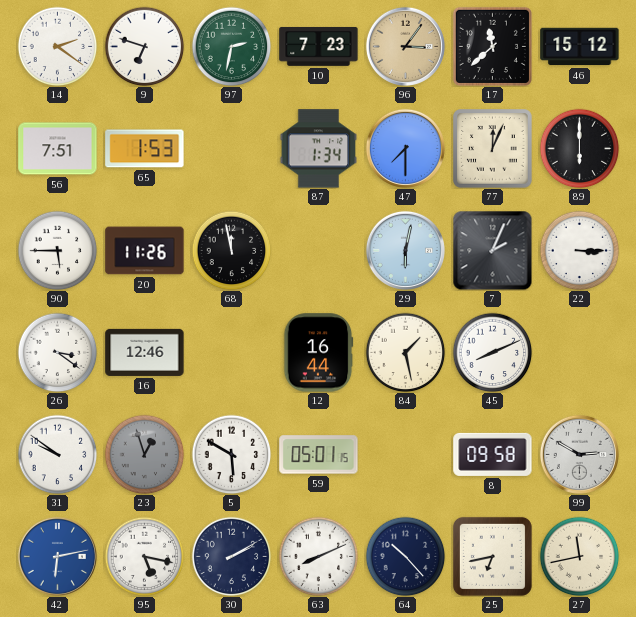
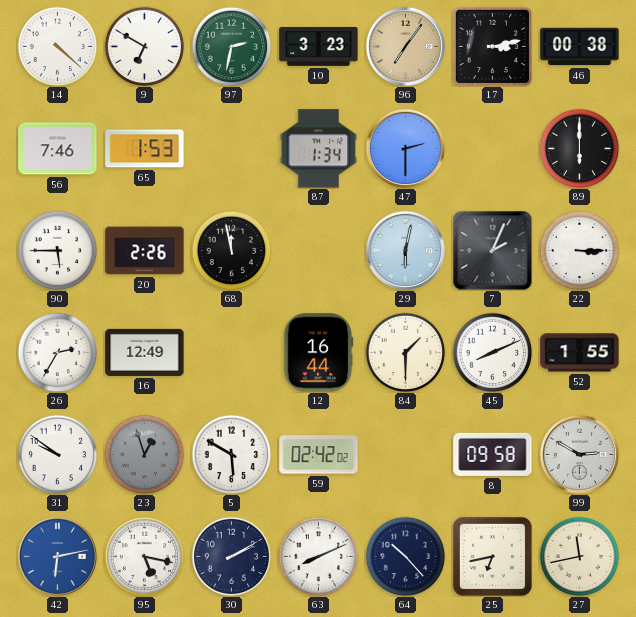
14: 2:21 -> 4:22 (57, 46)
9: 6:48 -> 6:50 (144, 46)
10: 7:23 -> 3:23 (319, 46)
96: 3:06 -> 7:06 (405, 46)
17: 11:38 -> 3:13 (492, 46)
46: 15:12 -> 00:38 (580, 47)
56: 7:51 -> 7:46 (58, 149)
47: 7:30 -> 2:30 (405, 148)
77: 12:04 -> none (493, 149)
20: 11:26 -> 2:26 (145, 251)
26: 3:21 -> 2:35 (57, 352)
16: 12:46 -> 12:49 (145, 352)
84: 1:28 -> 1:30 (405, 352)
52: none -> 1:55 (580, 353)
59: 05:01 -> 02:42 (319, 455)
